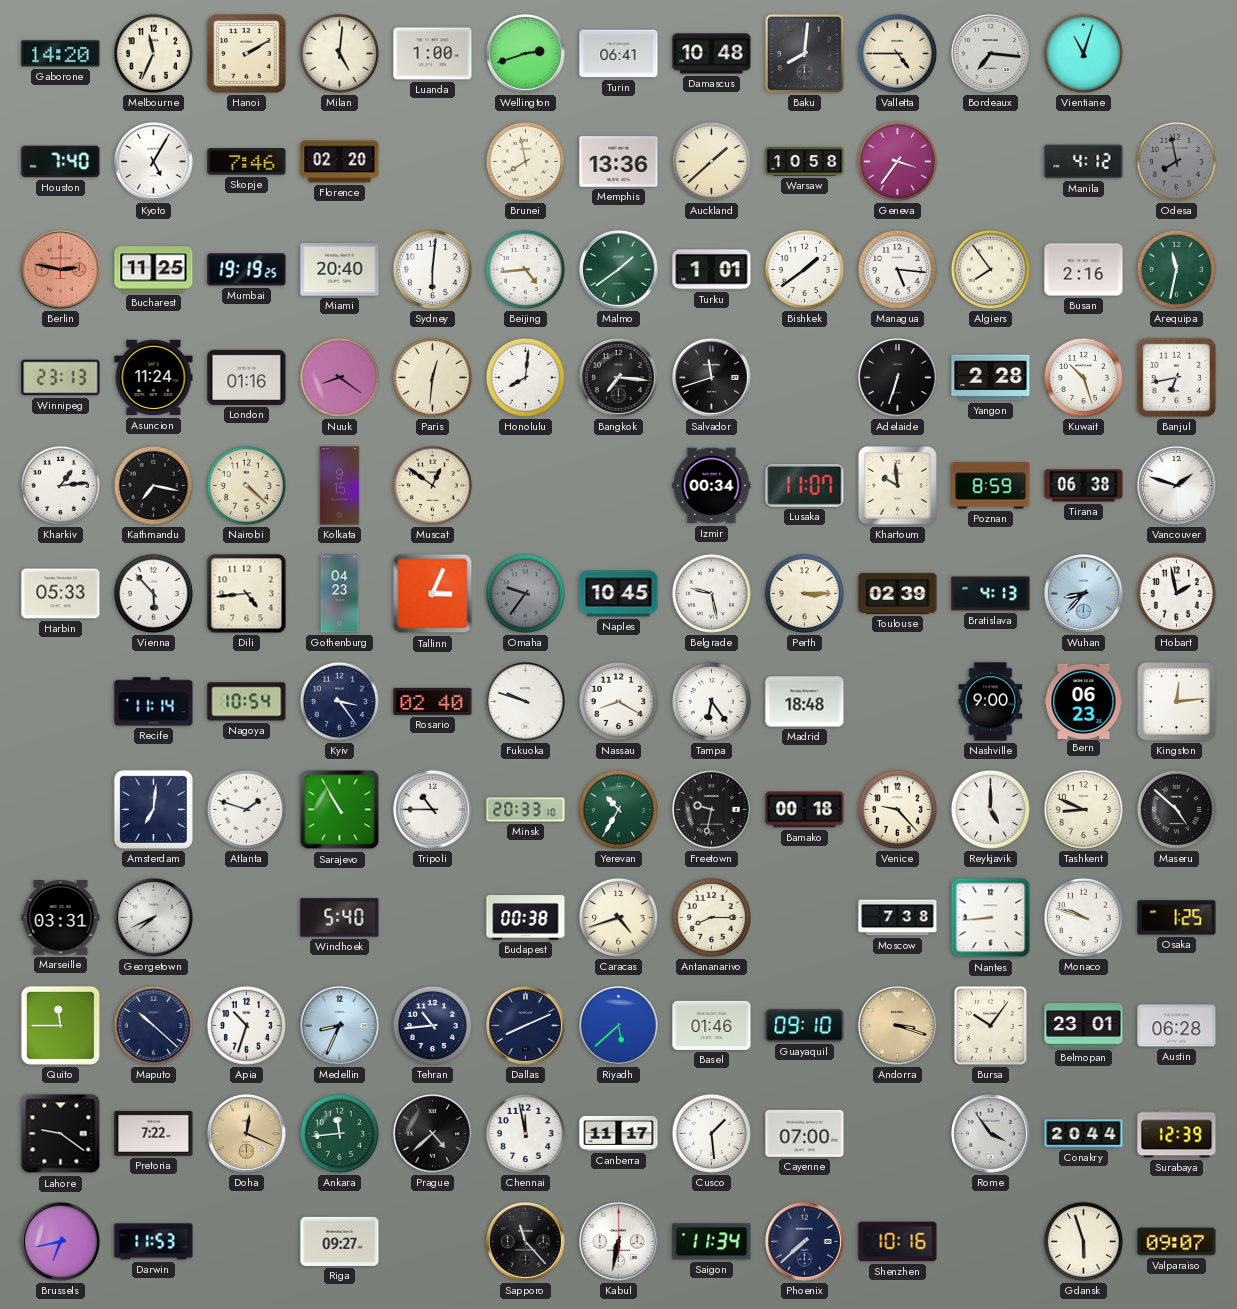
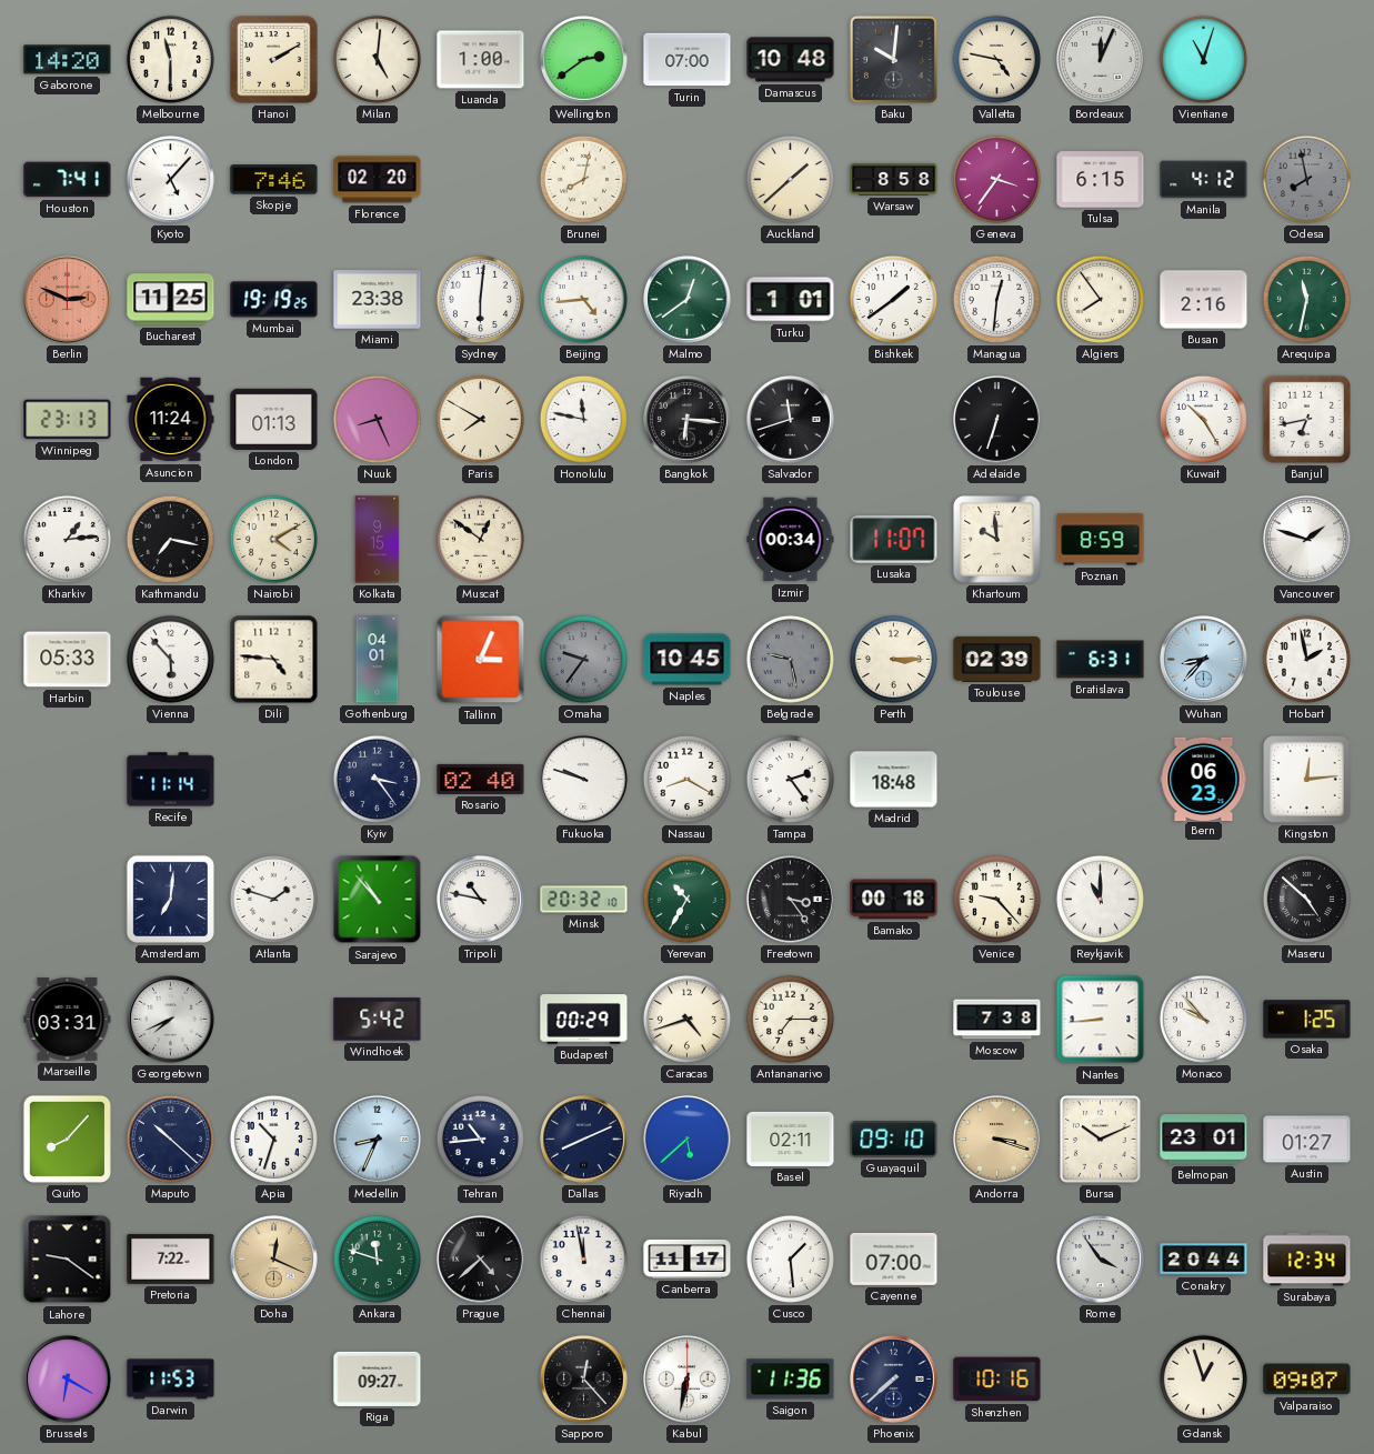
Melbourne: 11:34 -> 11:30 (170, 59)
Wellington: 2:42 -> 2:39 (584, 60)
Turin: 06:41 -> 07:00 (688, 60)
Baku: 8:01 -> 10:01 (893, 59)
Valletta: 4:45 -> 4:47 (996, 59)
Bordeaux: 7:16 -> 12:04 (1101, 60)
Houston: 7:40 -> 7:41 (68, 180)
Kyoto: 5:05 -> 5:07 (171, 180)
Brunei: 7:58 -> 8:02 (583, 179)
Memphis: 13:36 -> none (619, 162)
Warsaw: 10:58 -> 8:58 (894, 179)
Tulsa: none -> 6:15 (1101, 180)
Berlin: 2:47 -> 2:49 (68, 300)
Miami: 20:40 -> 23:38 (378, 300)
Malmo: 1:39 -> 12:39 (688, 300)
Managua: 5:16 -> 12:31 (996, 299)
London: 01:16 -> 01:13 (274, 419)
Nuuk: 8:21 -> 8:26 (377, 419)
Paris: 12:31 -> 7:50 (480, 419)
Honolulu: 8:01 -> 11:47 (583, 419)
Bangkok: 7:16 -> 6:16 (688, 420)
Yangon: 2:28 -> none (991, 378)
Kuwait: 10:27 -> 10:25 (1203, 419)
Nairobi: 4:22 -> 4:10 (273, 539)
Tirana: 06:38 -> none (1084, 486)
Dili: 4:44 -> 4:46 (274, 660)
Gothenburg: 04:23 -> 04:01 (378, 660)
Belgrade dial: white -> grey (790, 659)
Bratislava: 4:13 -> 6:31 (1101, 660)
Nagoya: 10:54 -> none (247, 702)
Tampa: 6:24 -> 2:24 (790, 779)
Nashville: 9:00 -> none (991, 702)
Sarajevo: 10:55 -> 10:53 (378, 900)
Tripoli: 10:45 -> 10:47 (481, 900)
Minsk: 20:33 -> 20:32 (584, 900)
Freetown: 9:32 -> 3:24 (791, 900)
Reykjavik: 5:00 -> 11:00 (1100, 899)
Tashkent: 8:49 -> none (1083, 809)
Windhoek: 5:40 -> 5:42 (378, 1020)
Budapest: 00:38 -> 00:29 (584, 1020)
Antananarivo: 8:15 -> 7:15 (790, 1019)
Monaco: 9:48 -> 9:53 (1203, 1019)
Quito: 11:45 -> 8:07 (67, 1139)
Basel: 01:46 -> 02:11 (791, 1139)
Bursa: 10:06 -> 10:11 (1101, 1140)
Austin: 06:28 -> 01:27 (1307, 1140)
Ankara: 11:44 -> 11:48 (377, 1259)
Surabaya: 12:39 -> 12:34 (1307, 1260)
Brussels: 6:43 -> 6:20 (68, 1380)
Sapporo: 11:23 -> 12:23 (584, 1380)
Saigon: 11:34 -> 11:36 (791, 1380)
Gdansk: 5:57 -> 12:57 (1203, 1378)
